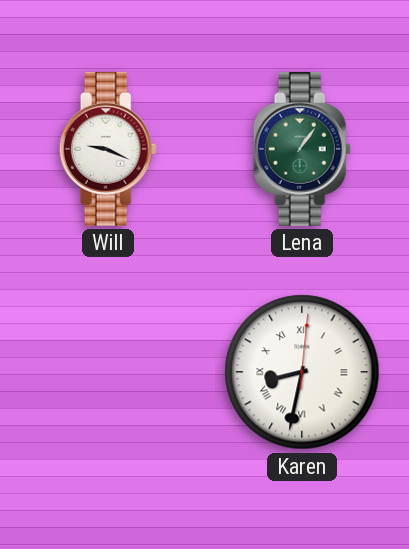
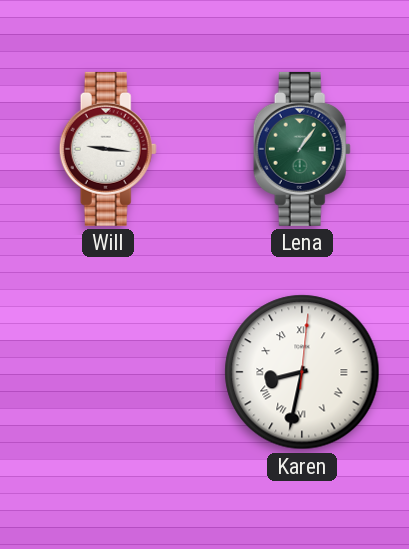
Will: 9:19 -> 9:16 (108, 149)
